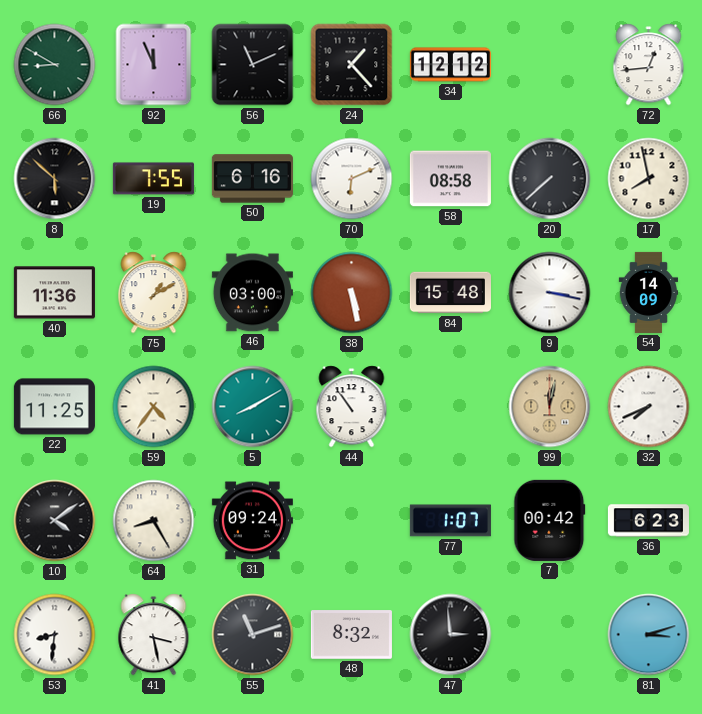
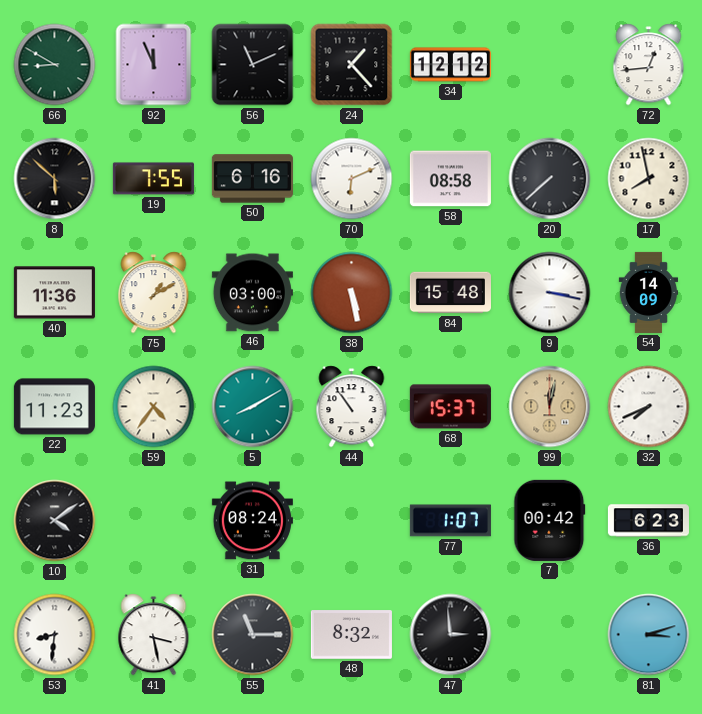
22: 11:25 -> 11:23 (54, 407)
68: none -> 15:37 (450, 407)
64: 8:25 -> none (154, 521)
31: 09:24 -> 08:24 (252, 521)
55: 11:12 -> 11:15 (253, 635)
